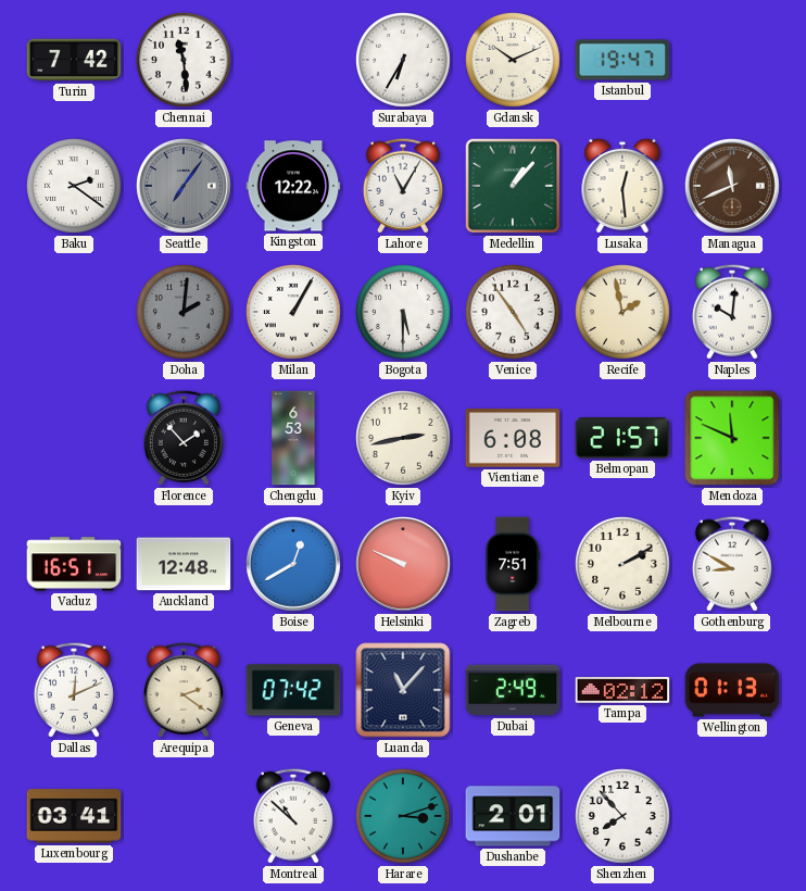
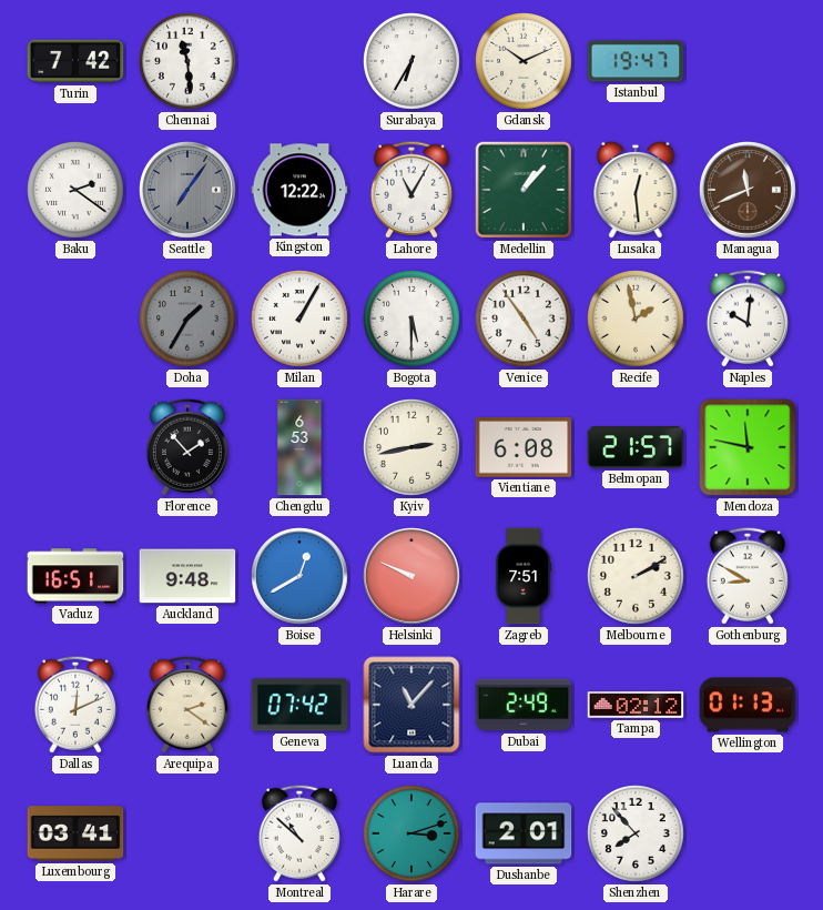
Doha: 2:01 -> 1:35 (189, 320)
Mendoza: 11:49 -> 11:47 (748, 447)
Auckland: 12:48 -> 9:48 (187, 576)
